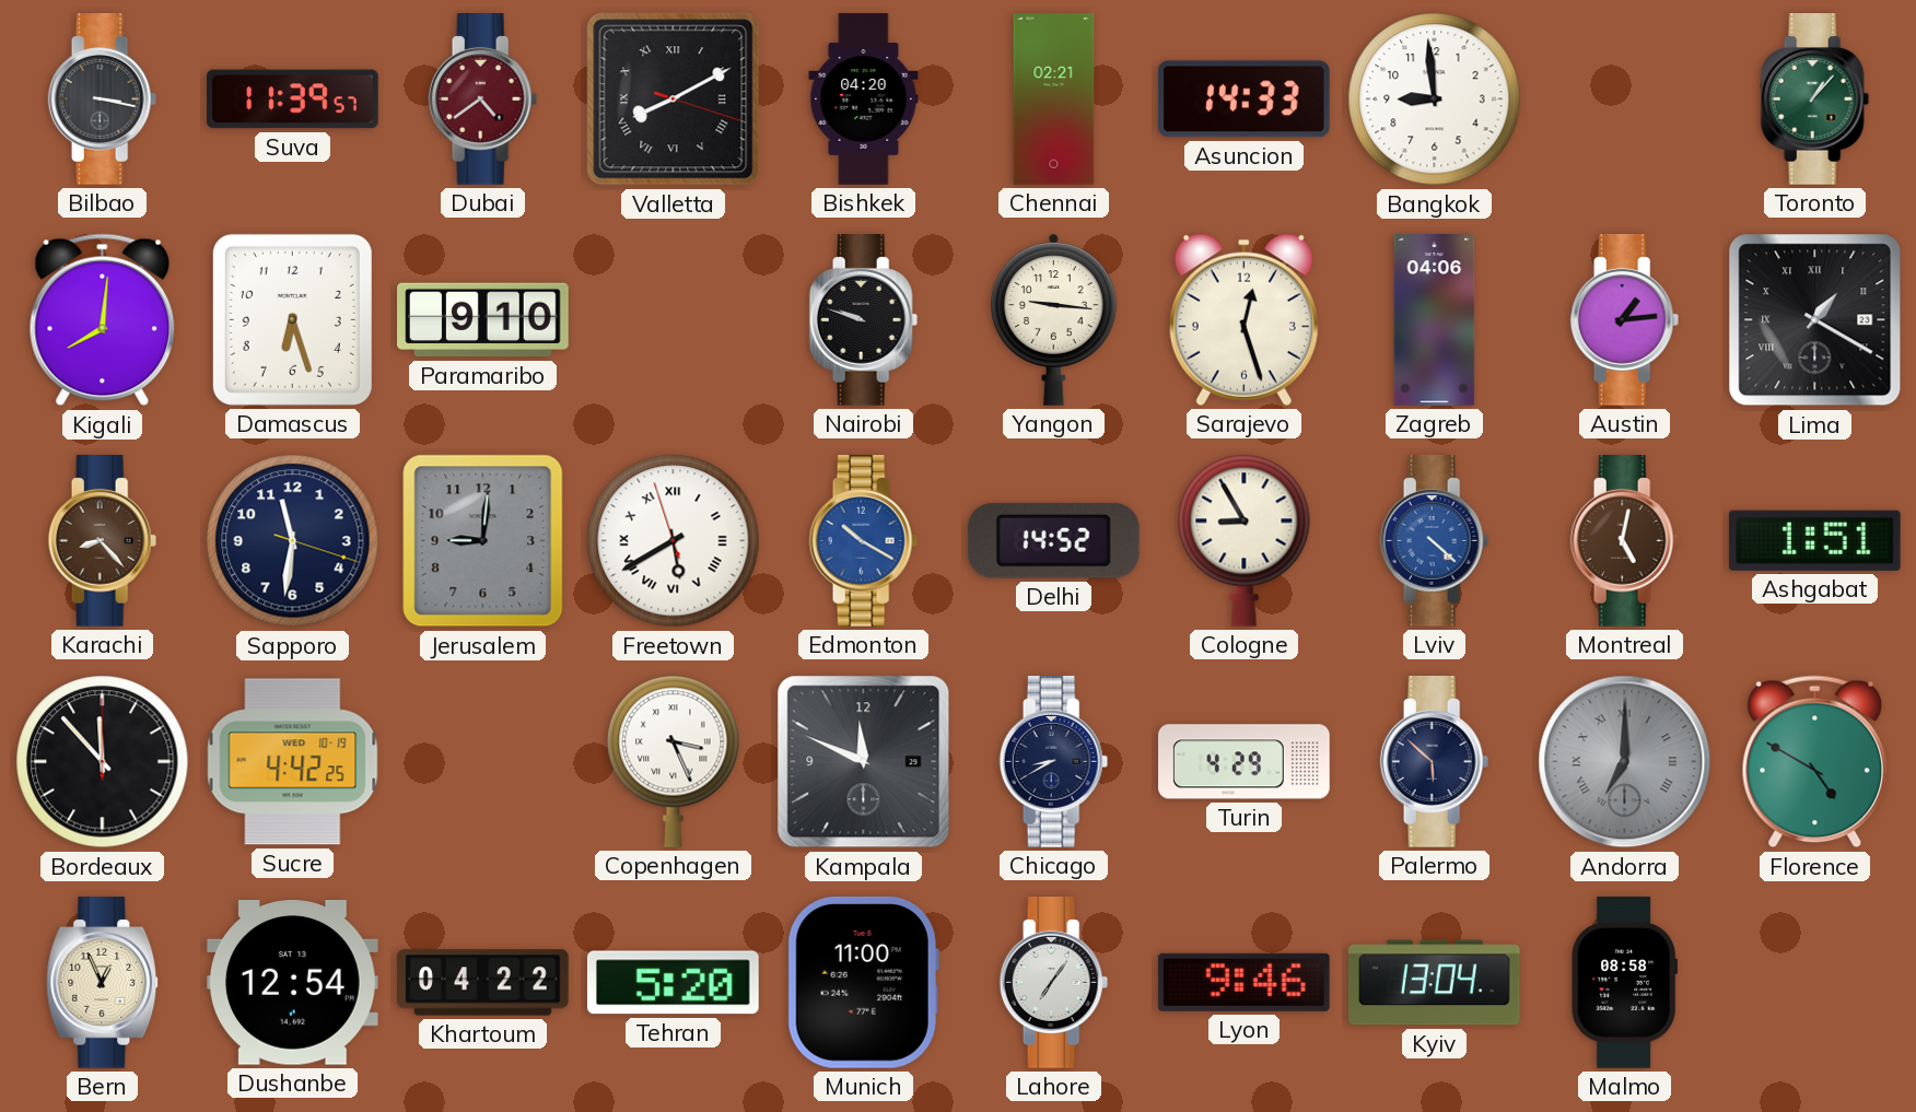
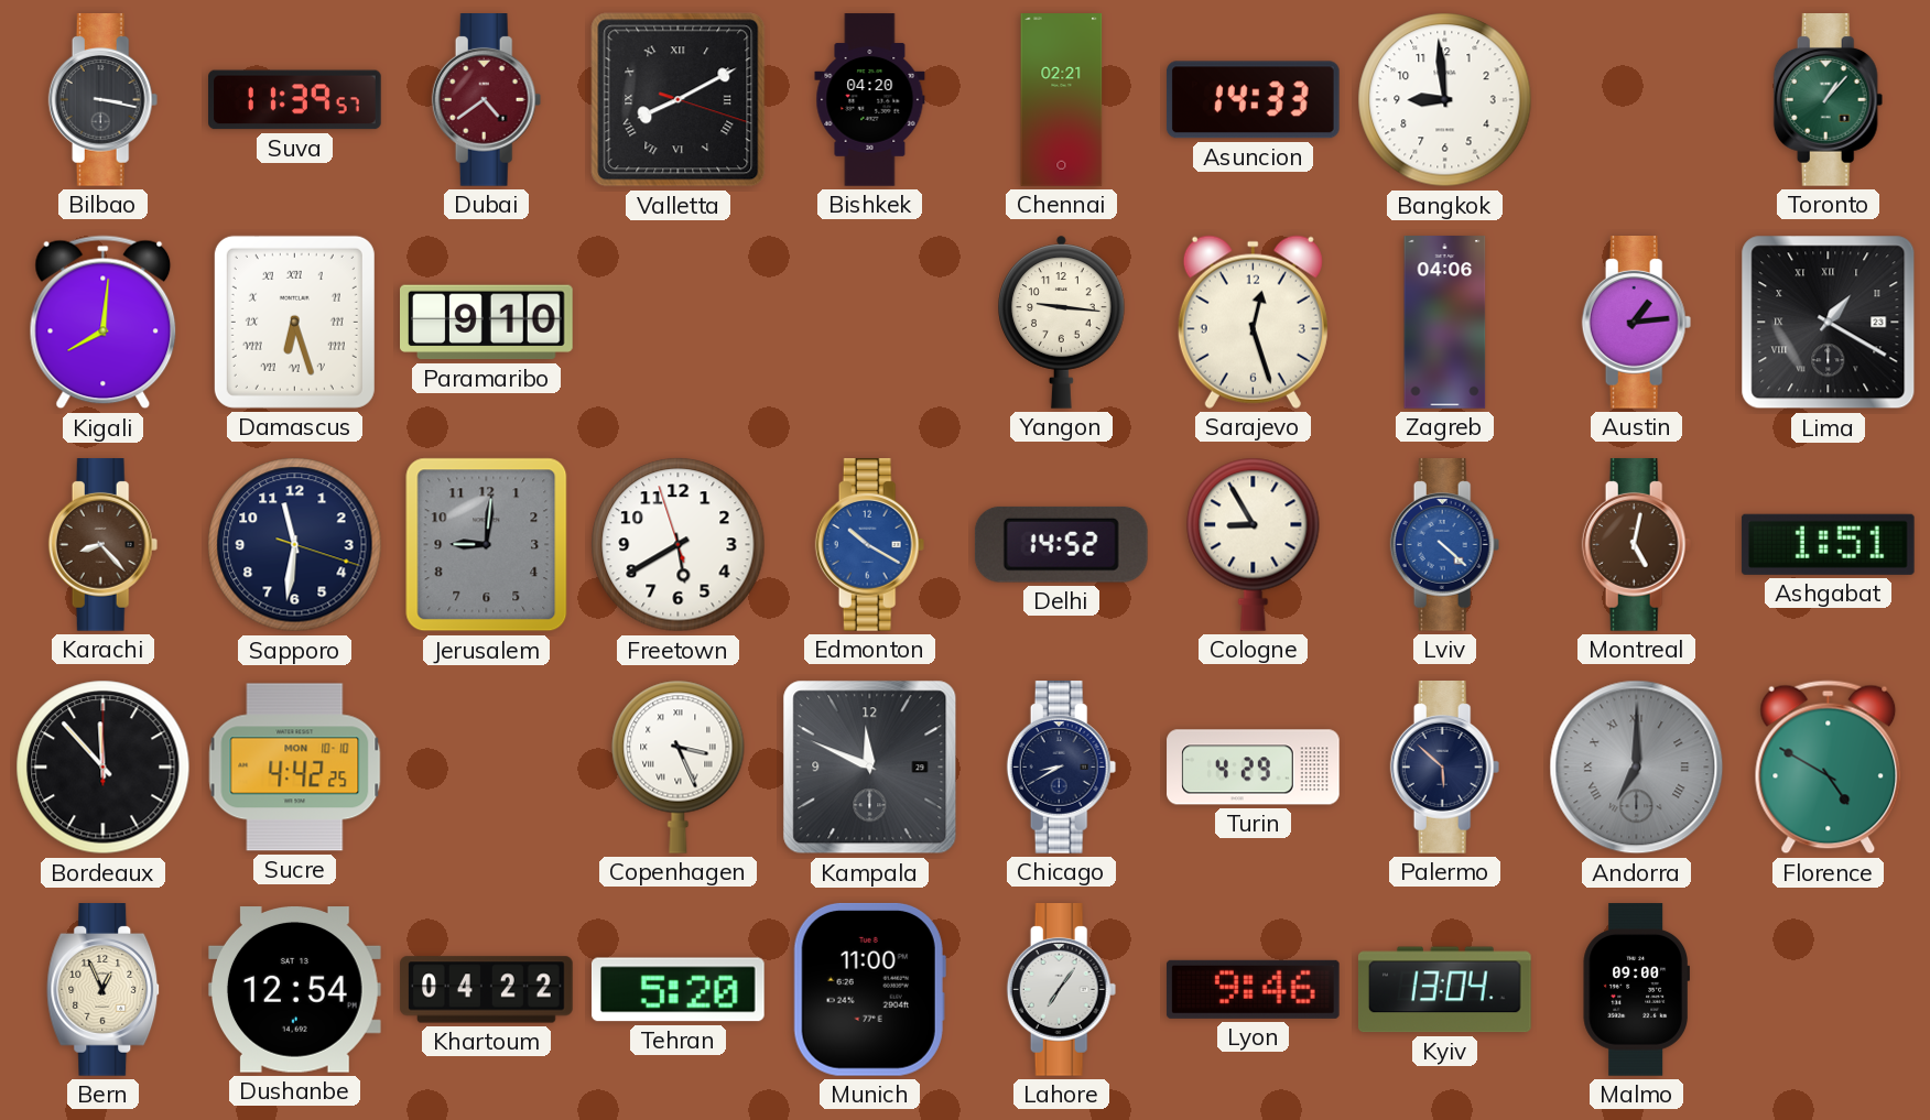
Damascus numerals: Arabic -> Roman (294, 322)
Nairobi: 9:48 -> none (864, 320)
Freetown numerals: Roman -> Arabic (679, 545)
Sucre date: WED 10-19 -> MON 10-10 (295, 768)
Malmo: 08:58 -> 09:00 (1636, 990)
